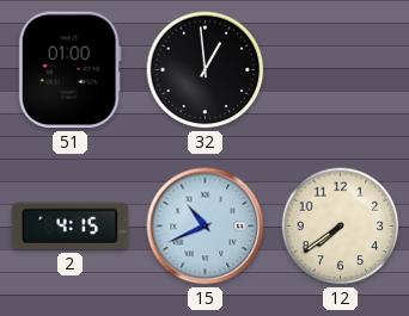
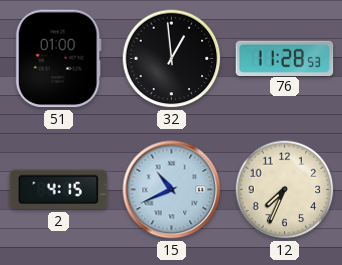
76: none -> 11:28 (285, 58)
12: 7:39 -> 7:34 (285, 190)
